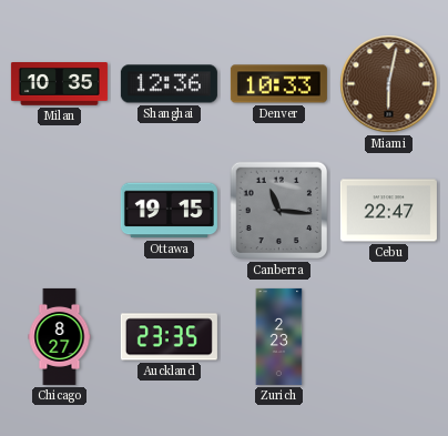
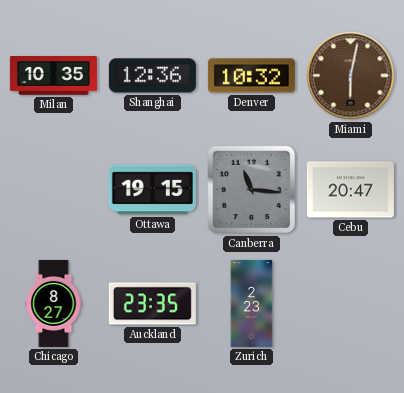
Denver: 10:33 -> 10:32 (251, 76)
Cebu: 22:47 -> 20:47 (350, 190)
